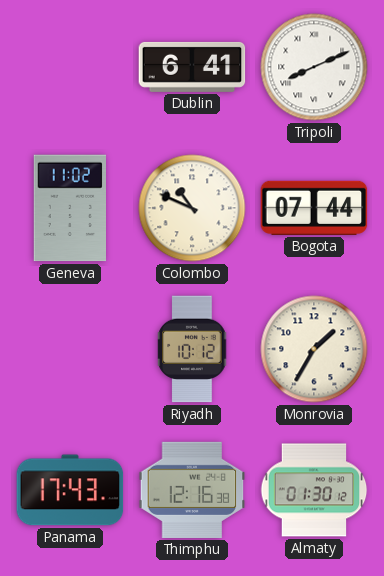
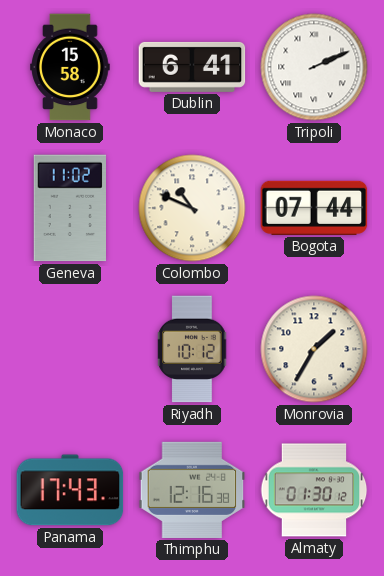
Monaco: none -> 15:58 (70, 67)
Tripoli: 8:11 -> 2:11 (314, 67)
